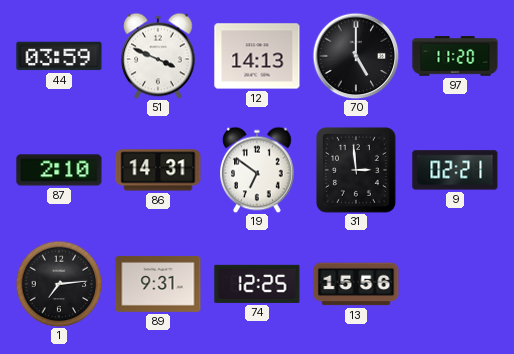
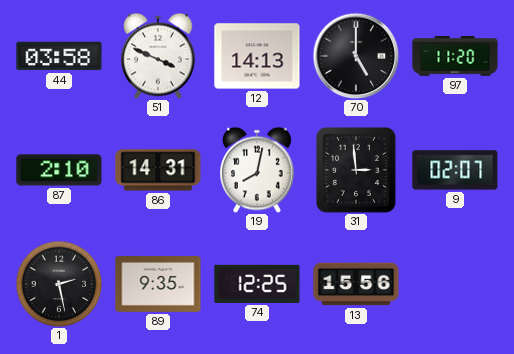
44: 03:59 -> 03:58 (59, 56)
19: 6:51 -> 8:02 (257, 170)
9: 02:21 -> 02:07 (455, 170)
1: 7:14 -> 2:28 (59, 284)
89: 9:31 -> 9:35 (158, 284)
